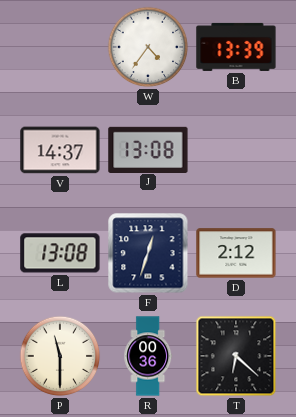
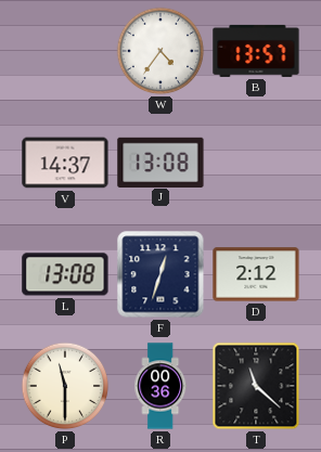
B: 13:39 -> 13:57 (256, 51)
T: 6:22 -> 11:22 (256, 386)
